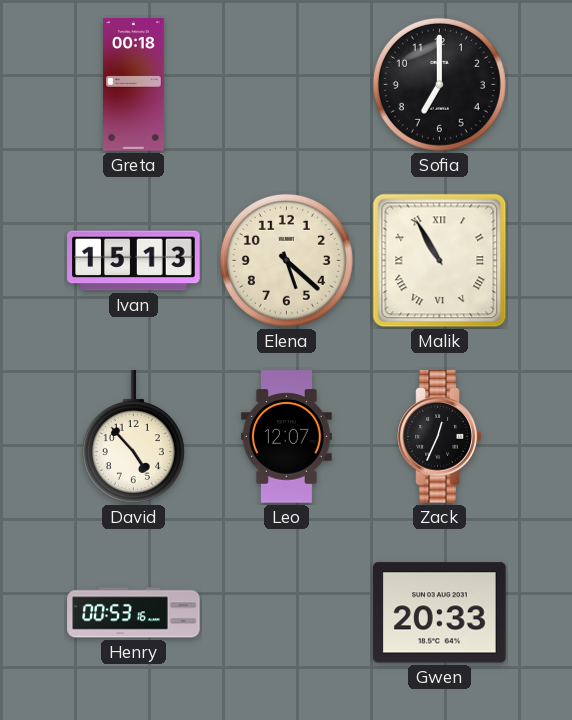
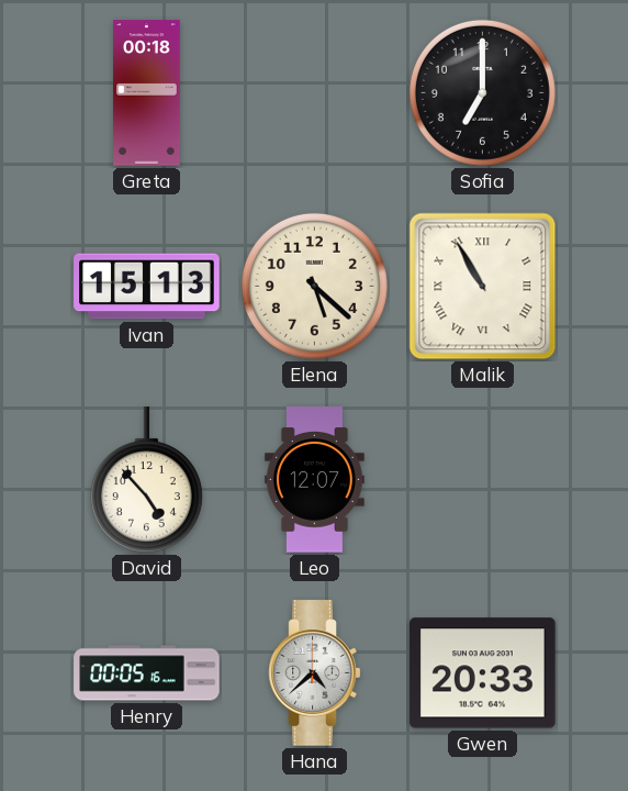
Zack: 12:34 -> none (440, 437)
Henry: 00:53 -> 00:05 (147, 673)
Hana: none -> 4:38 (315, 673)
